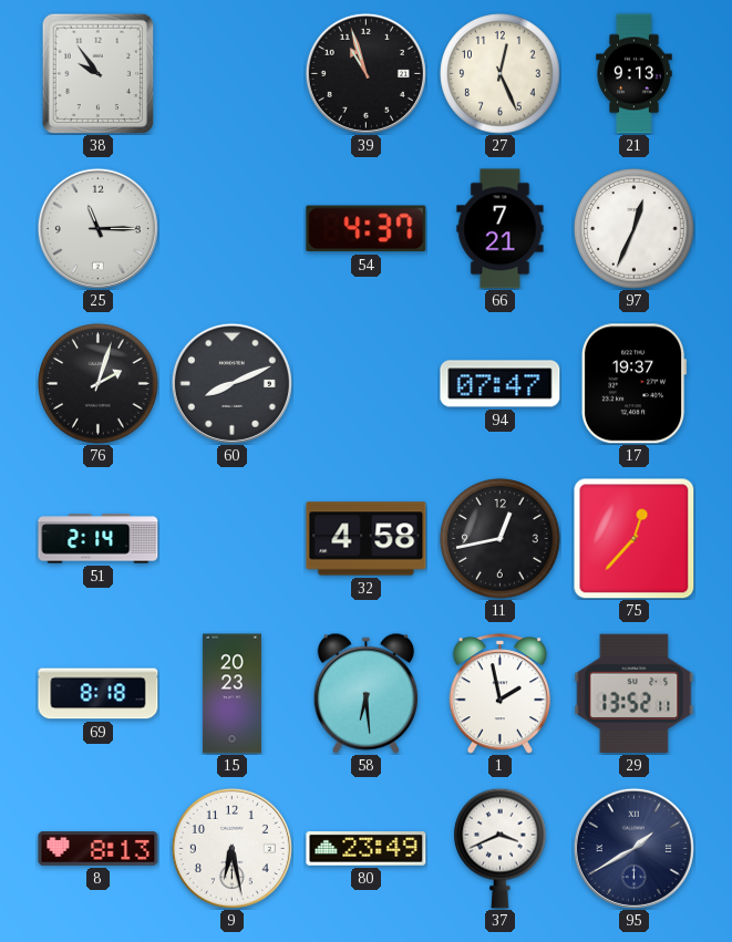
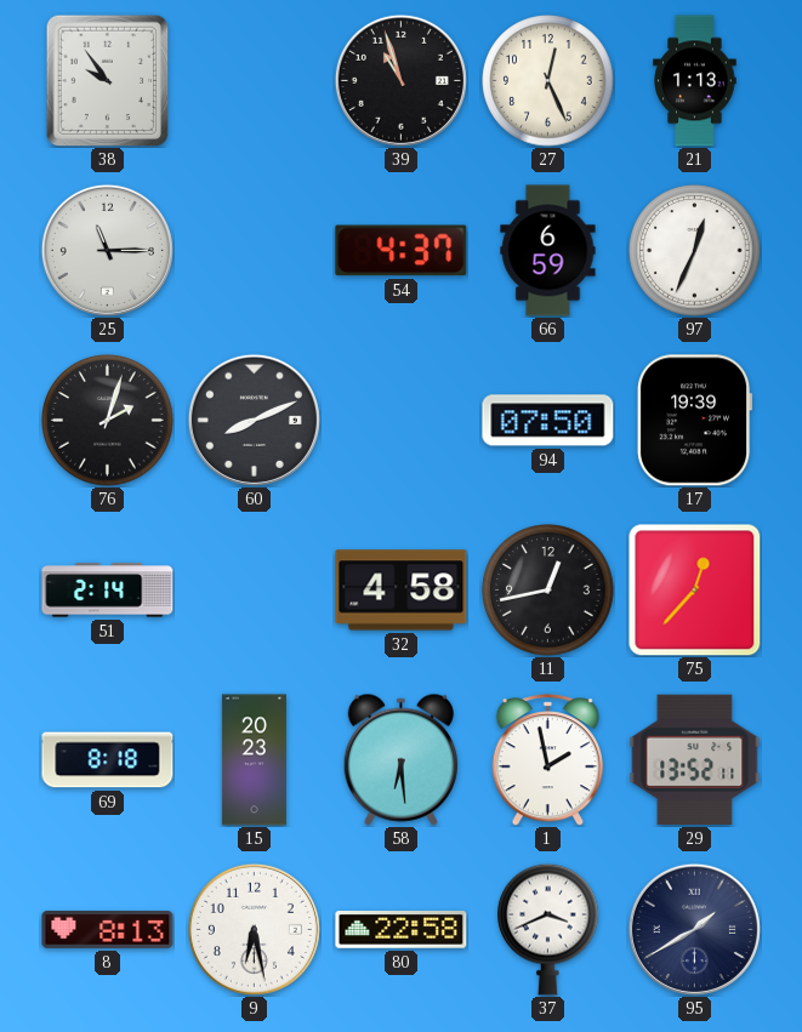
21: 9:13 -> 1:13 (695, 81)
66: 7:21 -> 6:59 (548, 251)
94: 07:47 -> 07:50 (548, 421)
17: 19:37 -> 19:39 (694, 421)
80: 23:49 -> 22:58 (402, 930)
